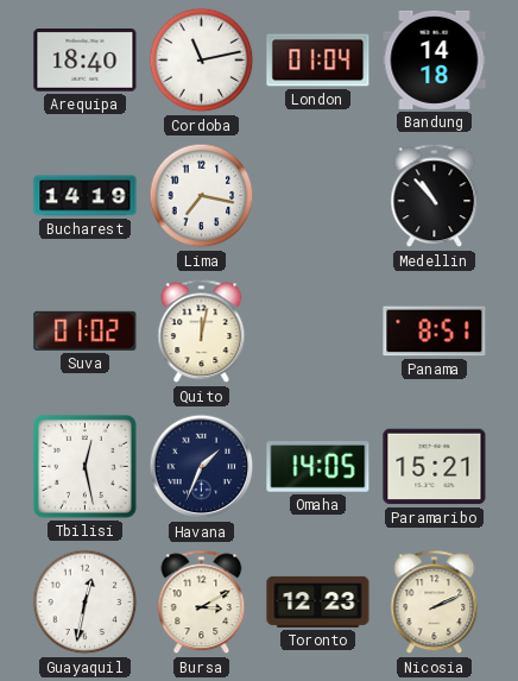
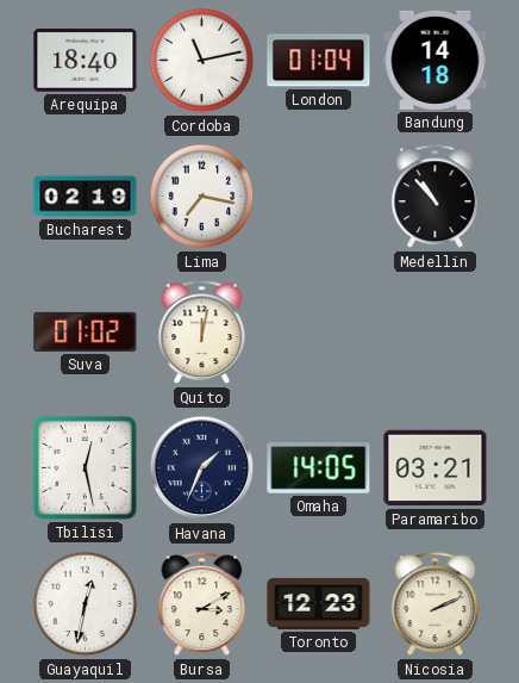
Bucharest: 14:19 -> 02:19 (86, 197)
Panama: 8:51 -> none (435, 332)
Paramaribo: 15:21 -> 03:21 (436, 468)
